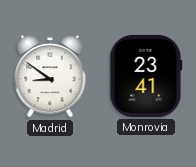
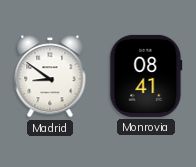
Monrovia: 23:41 -> 08:41 (146, 76)
